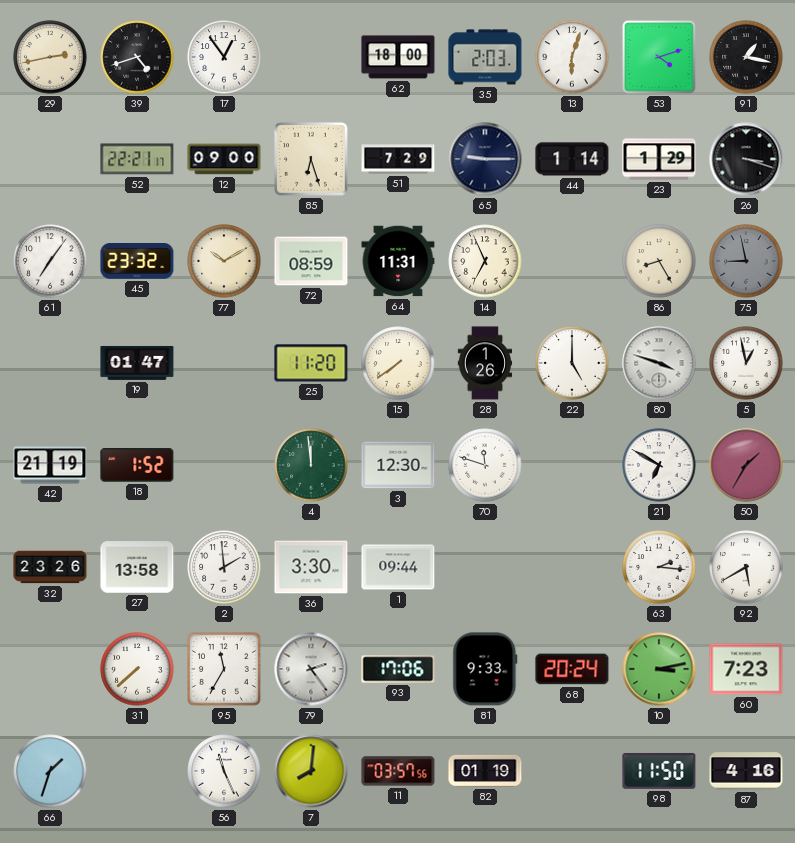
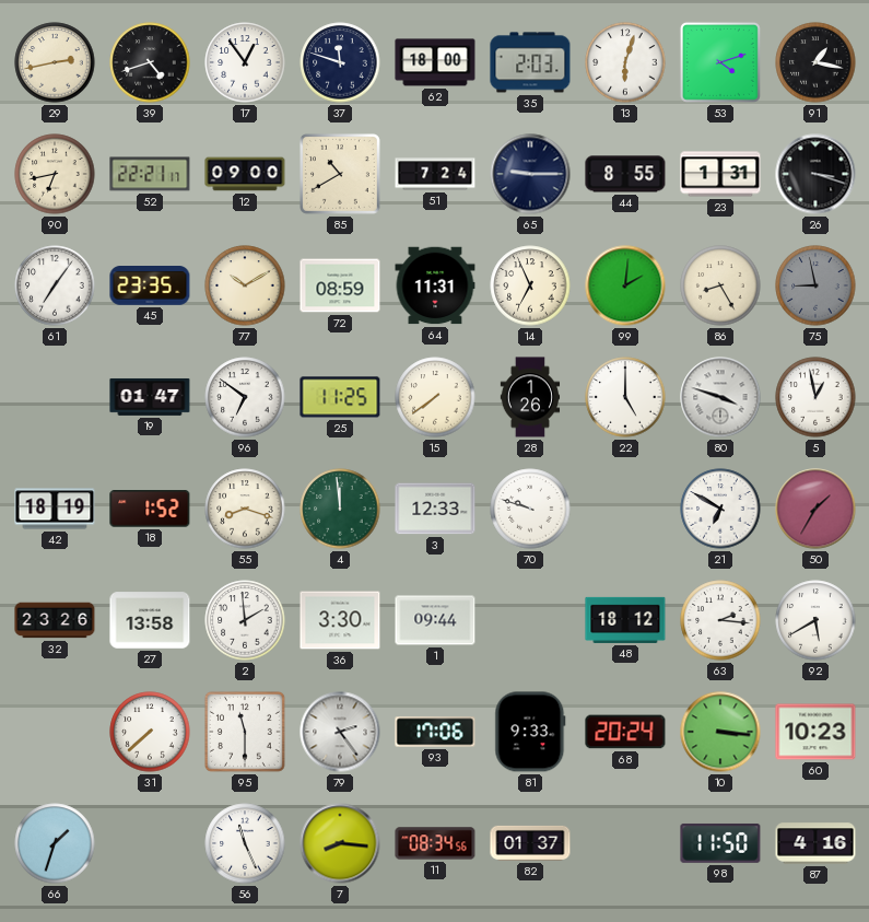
37: none -> 11:48 (340, 62)
90: none -> 6:43 (55, 174)
85: 6:27 -> 10:40 (340, 174)
51: 7:29 -> 7:24 (435, 174)
44: 1:14 -> 8:55 (625, 174)
23: 1:29 -> 1:31 (720, 174)
45: 23:32 -> 23:35 (150, 287)
99: none -> 2:01 (625, 285)
96: none -> 6:51 (245, 397)
25: 11:20 -> 11:25 (340, 397)
42: 21:19 -> 18:19 (55, 509)
55: none -> 8:18 (245, 509)
3: 12:30 -> 12:33 (435, 509)
70: 11:48 -> 9:48 (530, 509)
48: none -> 18:12 (625, 620)
95: 11:35 -> 11:30 (245, 732)
10: 3:13 -> 3:16 (720, 732)
60: 7:23 -> 10:23 (815, 732)
7: 8:01 -> 8:16 (340, 843)
11: 03:57 -> 08:34 (435, 843)
82: 01:19 -> 01:37 (530, 843)
